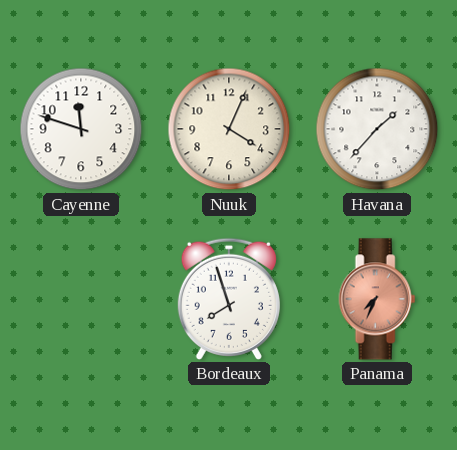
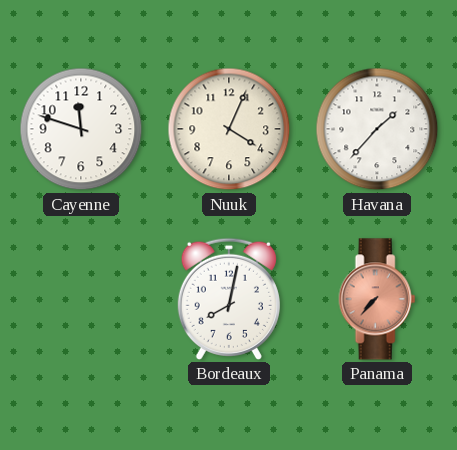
Bordeaux: 7:57 -> 8:02 (229, 299)
Panama: 7:34 -> 7:37 (377, 299)
